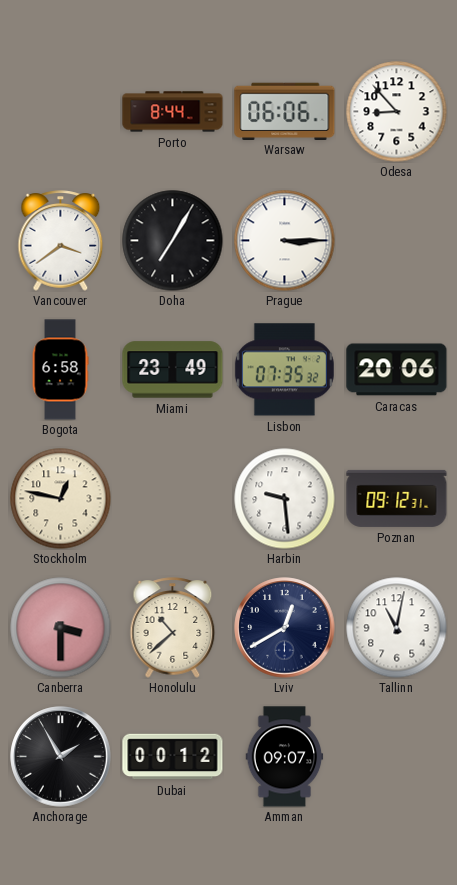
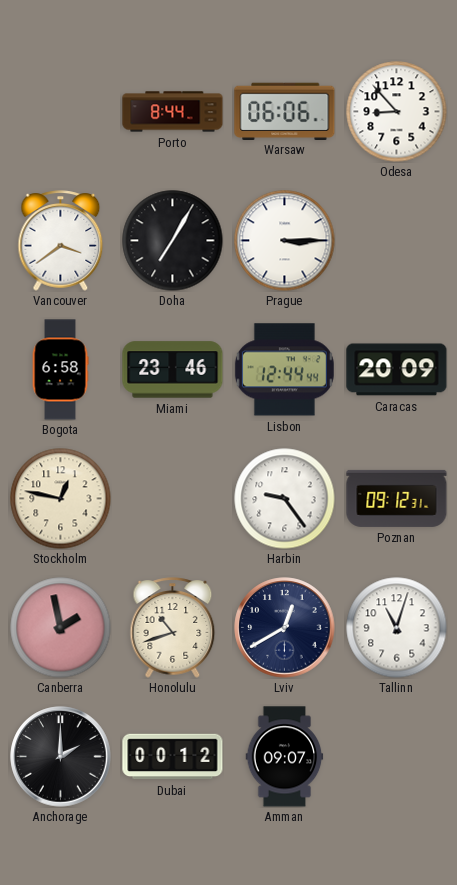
Miami: 23:49 -> 23:46 (173, 370)
Lisbon: 07:35 -> 12:44 (284, 370)
Caracas: 20:06 -> 20:09 (397, 370)
Harbin: 9:29 -> 9:24 (285, 499)
Canberra: 3:30 -> 1:58 (61, 628)
Honolulu: 10:38 -> 10:42 (173, 628)
Tallinn: 11:02 -> 11:03 (397, 628)
Anchorage: 1:55 -> 2:00 (61, 757)
